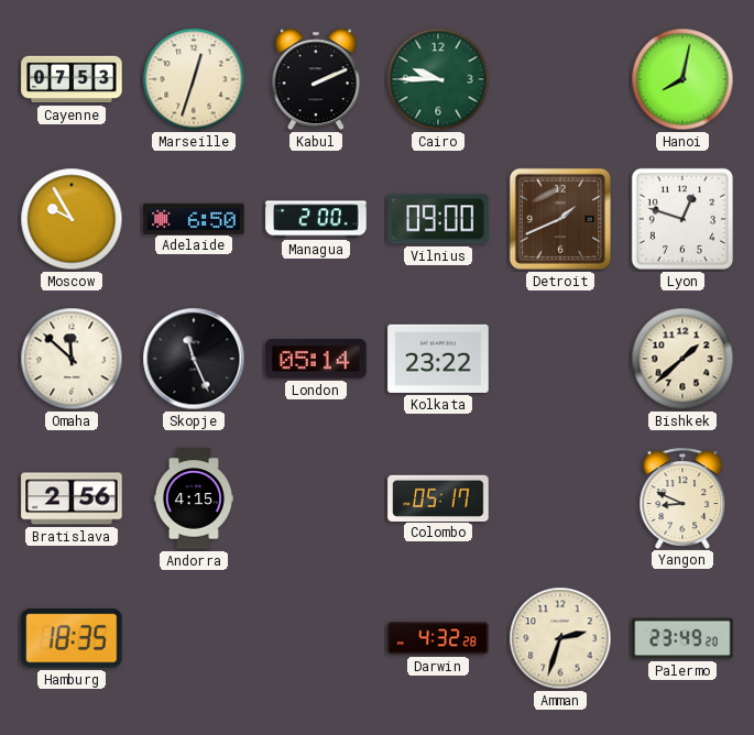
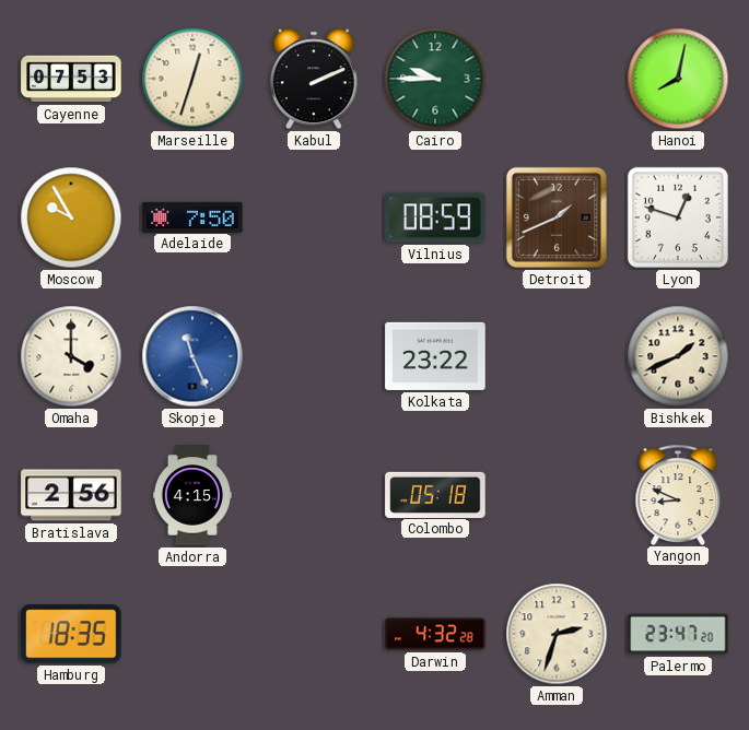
Adelaide: 6:50 -> 7:50 (192, 216)
Managua: 2:00 -> none (316, 219)
Vilnius: 09:00 -> 08:59 (435, 217)
Omaha: 11:52 -> 4:00 (71, 356)
Skopje dial: black -> blue (192, 356)
London: 05:14 -> none (316, 359)
Bishkek: 1:38 -> 1:41 (678, 356)
Colombo: 05:17 -> 05:18 (435, 494)
Palermo: 23:49 -> 23:47 (678, 634)
